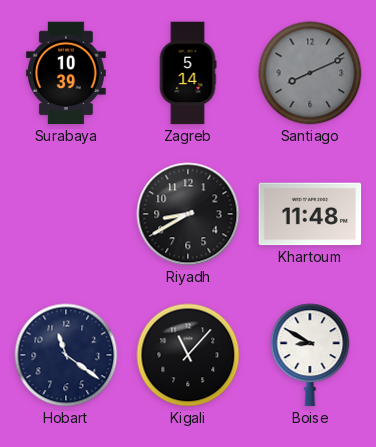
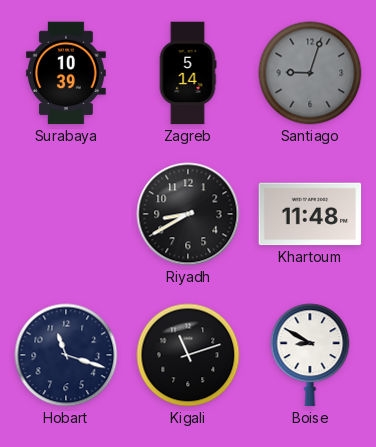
Santiago: 8:11 -> 9:03 (310, 73)
Hobart: 11:21 -> 11:18 (66, 355)
Kigali: 11:07 -> 11:12 (188, 355)
